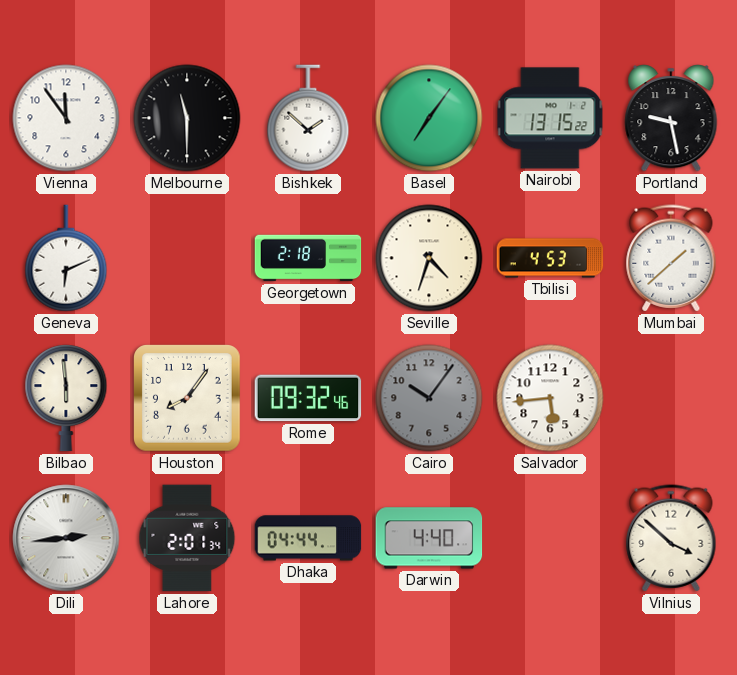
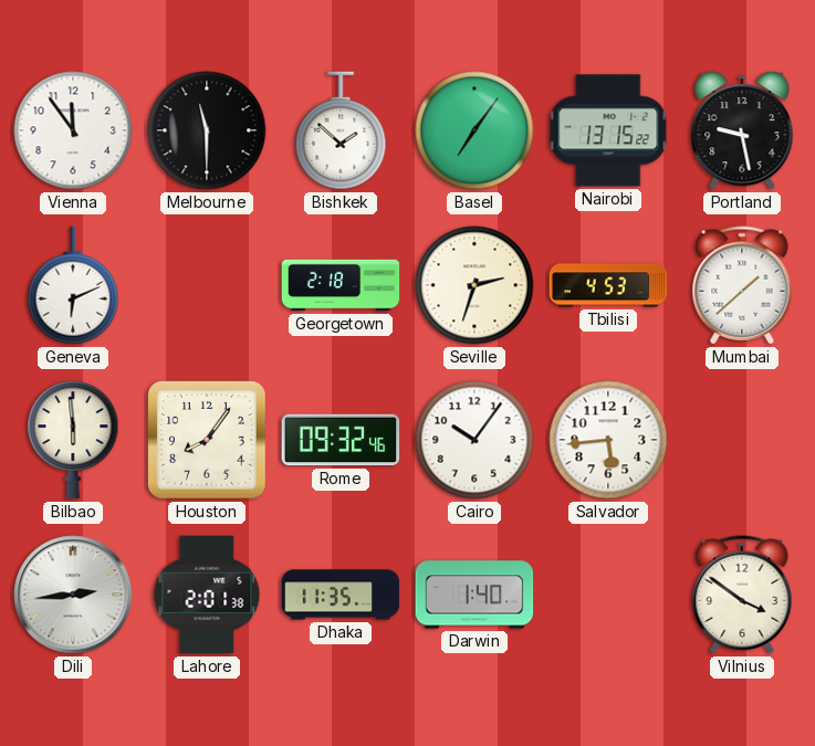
Seville: 4:33 -> 2:33 (474, 285)
Cairo dial: grey -> white (474, 440)
Lahore: 2:01:34 -> 2:01:38 (207, 595)
Dhaka: 04:44 -> 11:35 (341, 595)
Darwin: 4:40 -> 1:40 (474, 595)
Vilnius: 3:52 -> 3:51 (742, 595)
